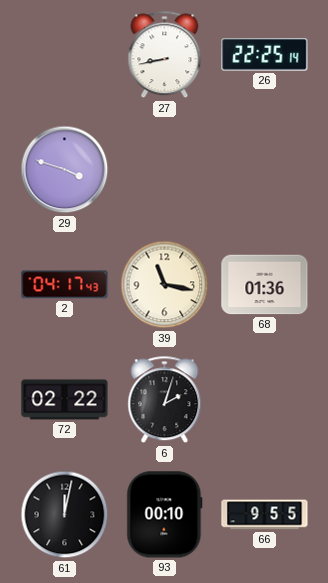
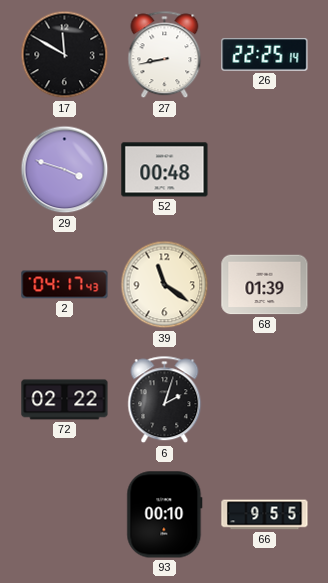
17: none -> 11:50 (65, 55)
52: none -> 00:48 (165, 170)
39: 11:17 -> 11:21 (165, 285)
68: 01:36 -> 01:39 (265, 285)
61: 12:02 -> none (65, 515)
